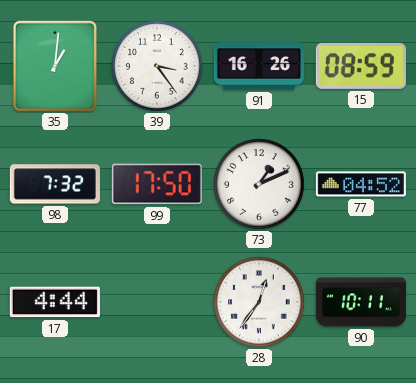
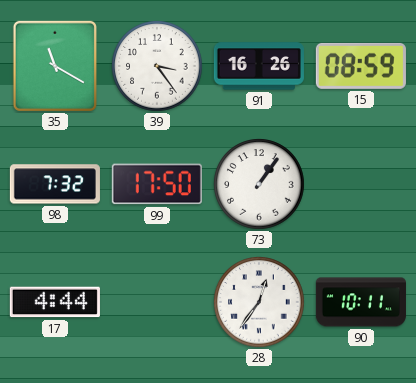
35: 1:01 -> 11:20 (55, 66)
73: 1:11 -> 1:06 (259, 184)
77: 04:52 -> none (361, 184)
